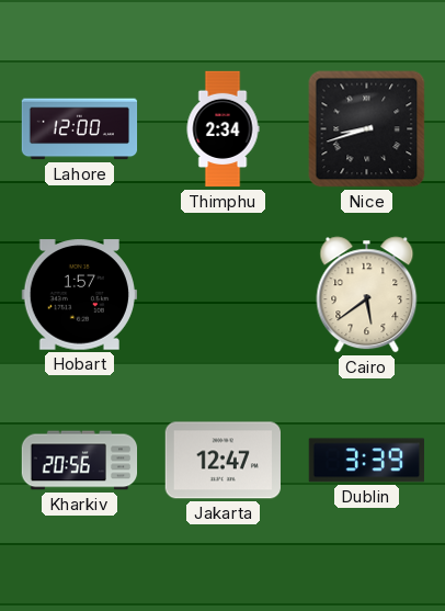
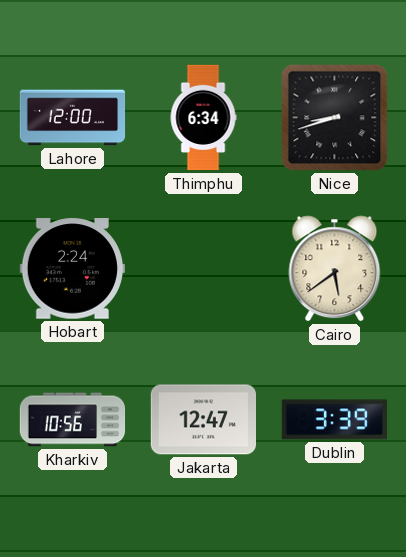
Thimphu: 2:34 -> 6:34 (203, 118)
Hobart: 1:57 -> 2:24 (72, 269)
Kharkiv: 20:56 -> 10:56 (73, 420)
